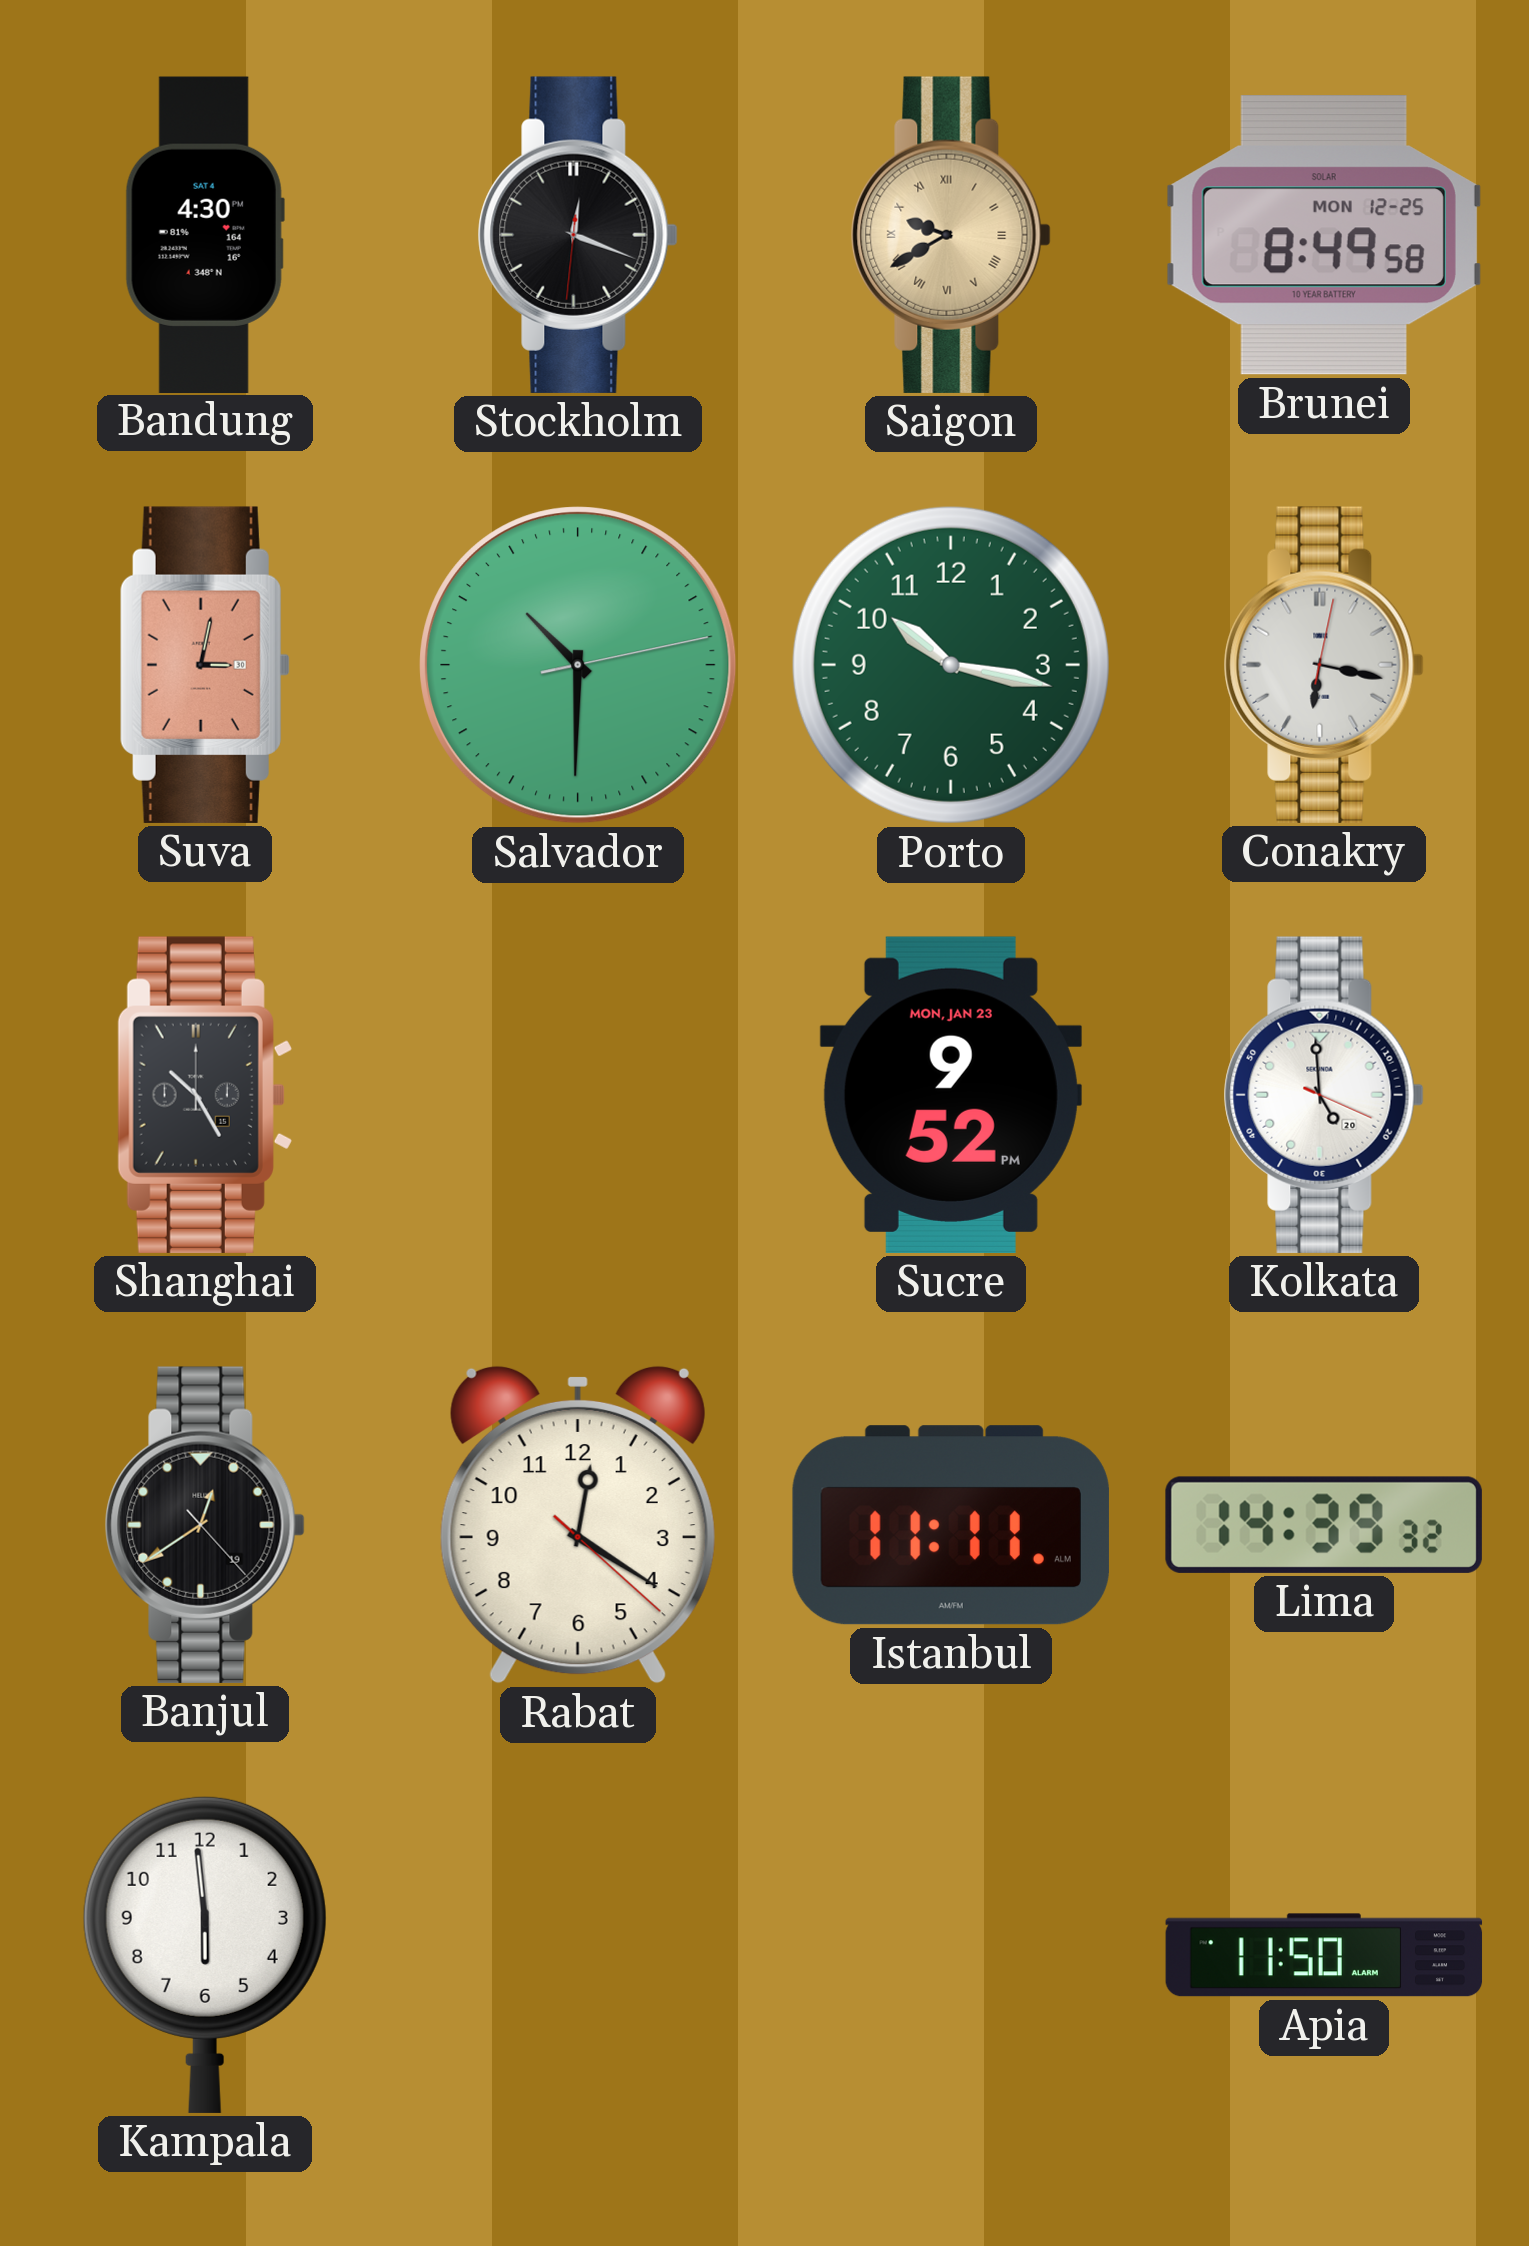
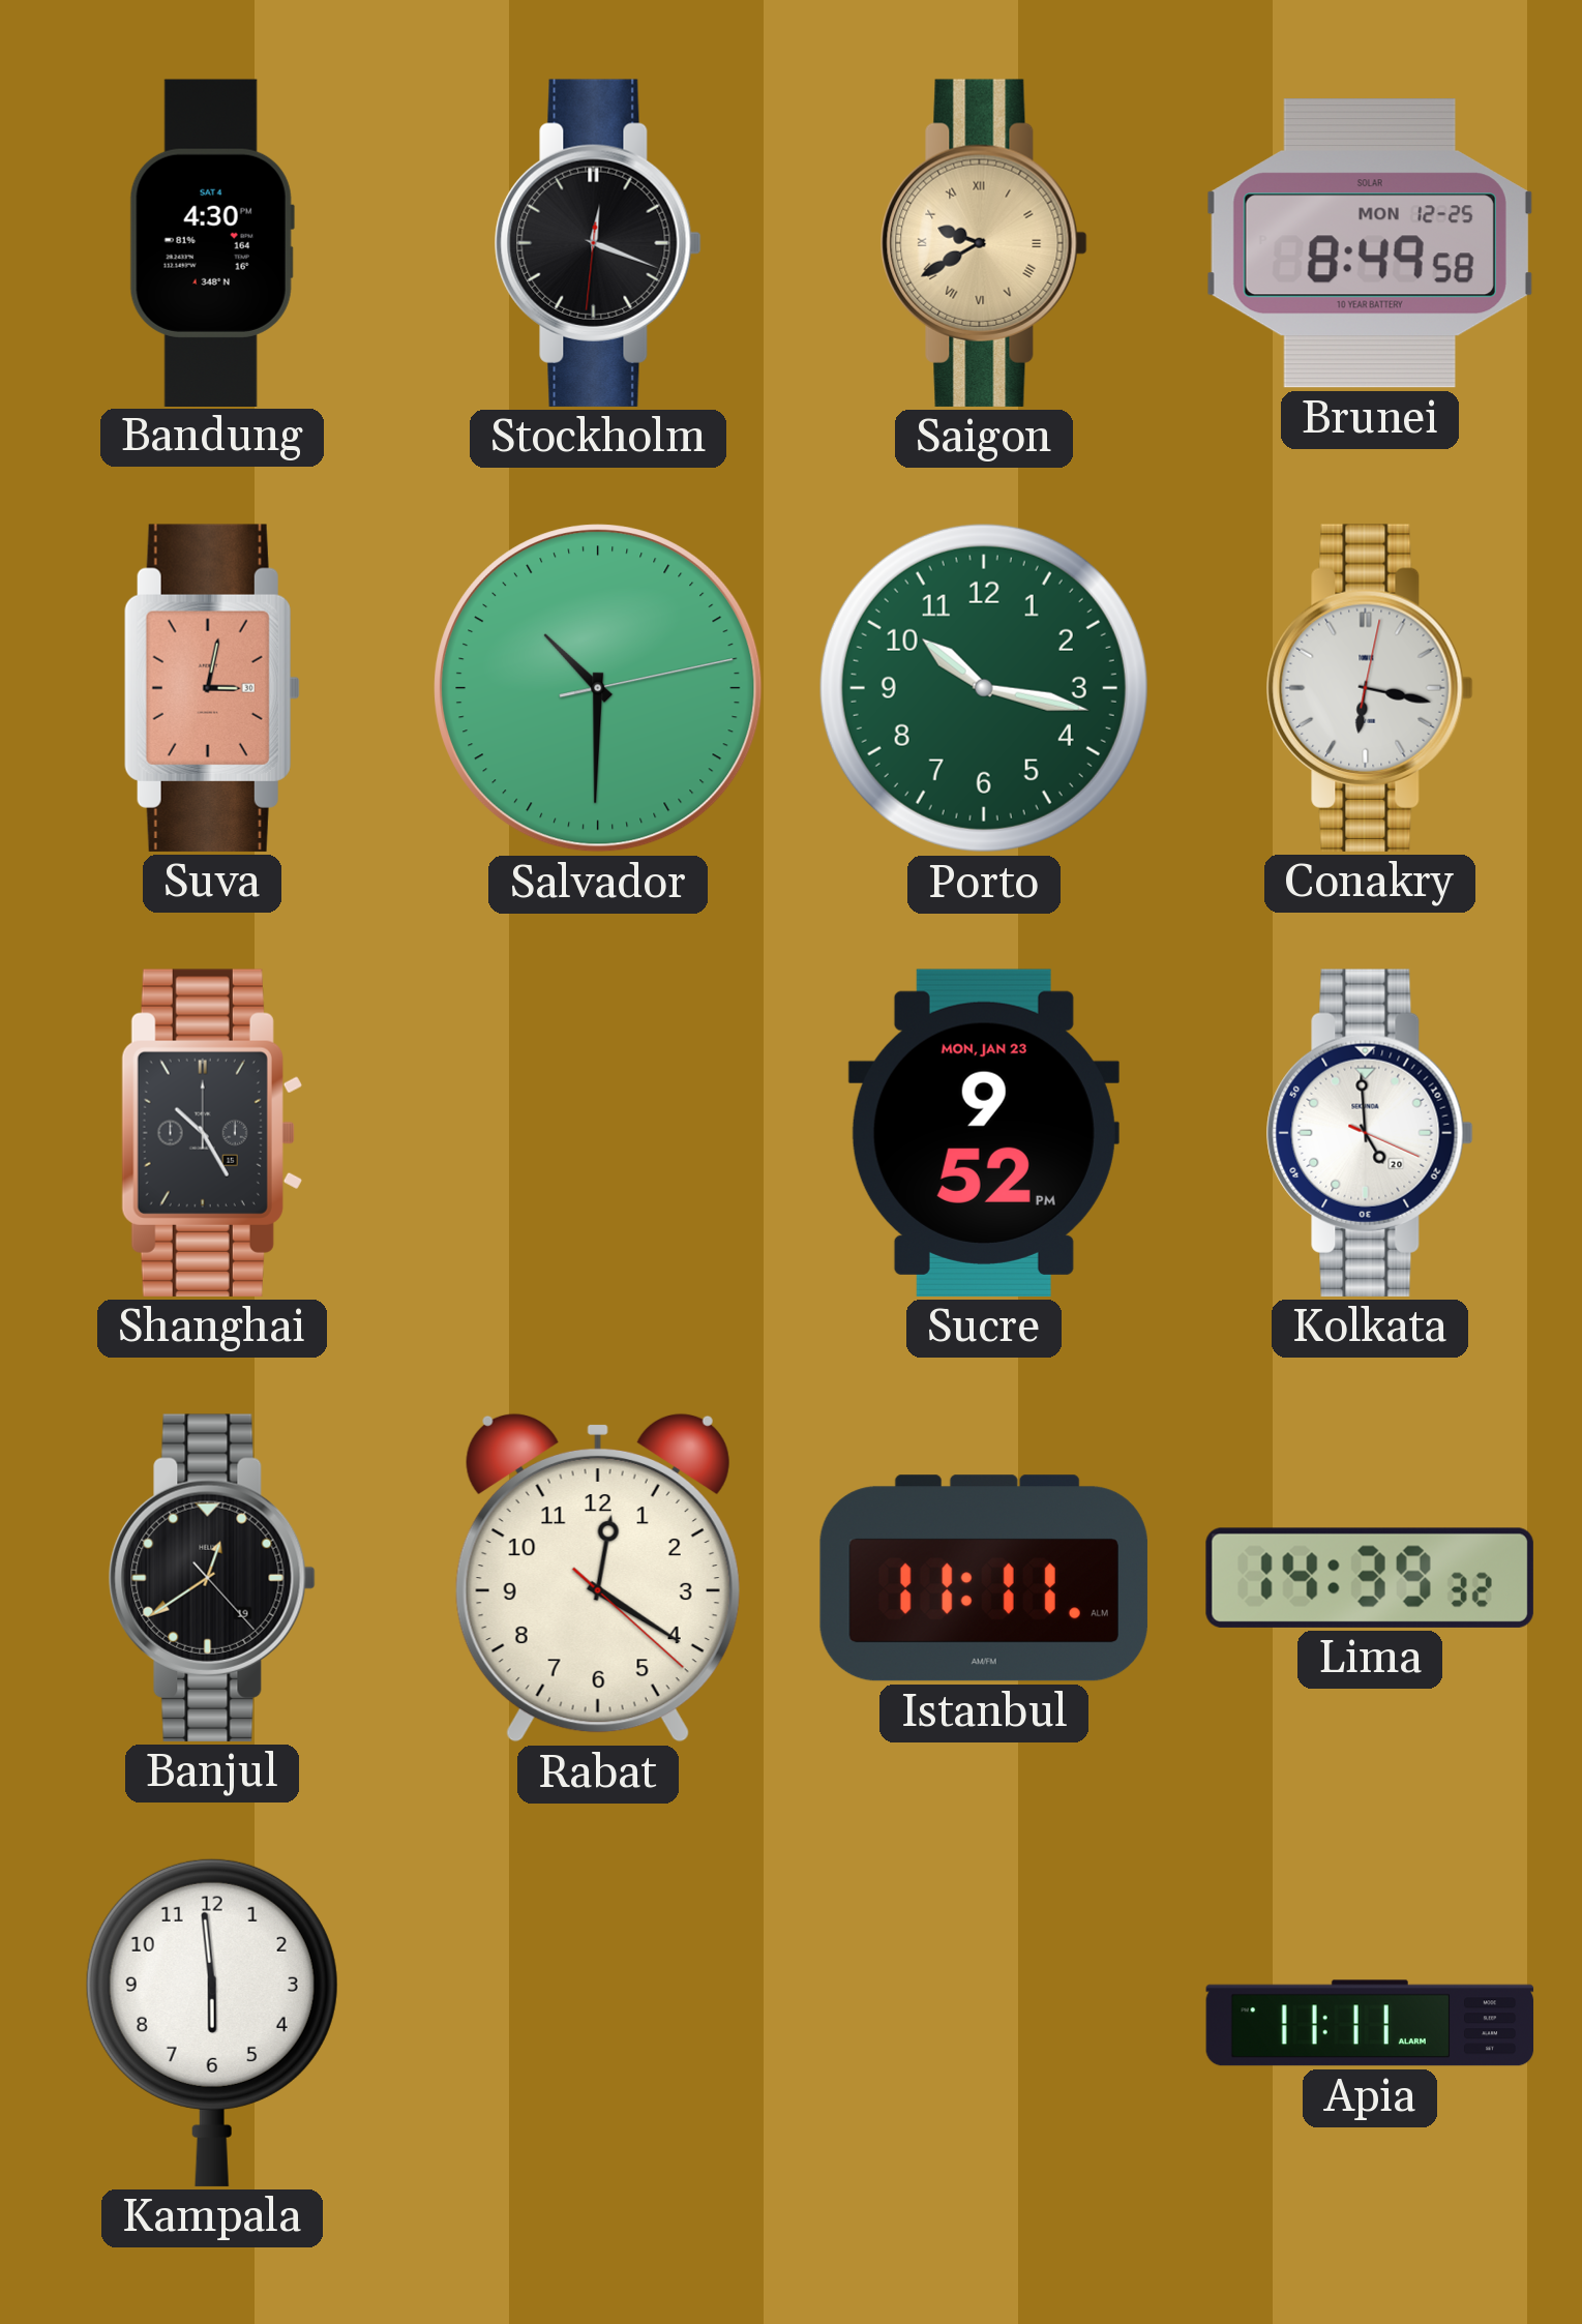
Apia: 11:50 -> 11:11 (1370, 2023)
